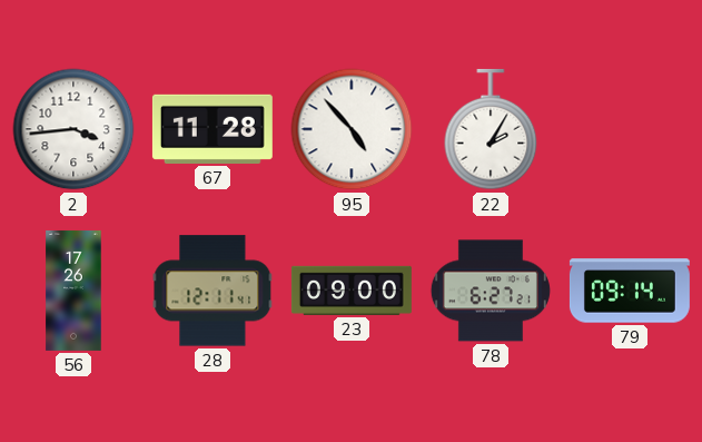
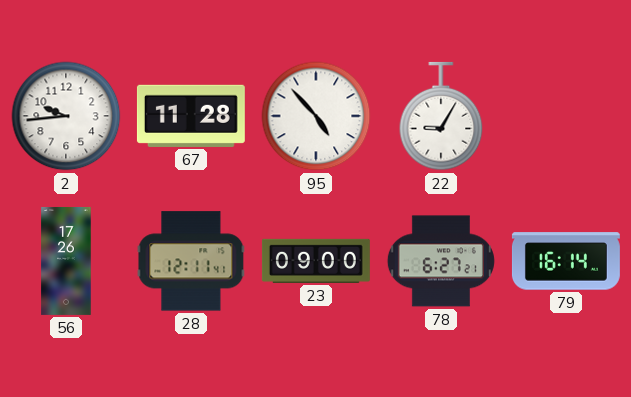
2: 3:44 -> 9:44 (66, 116)
22: 2:05 -> 9:05 (441, 116)
79: 09:14 -> 16:14 (566, 261)
